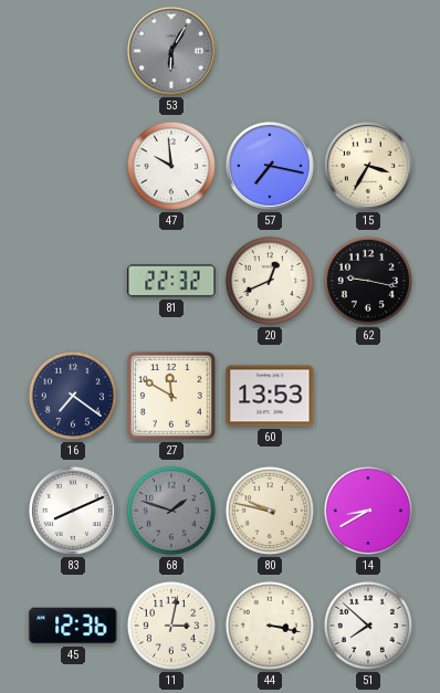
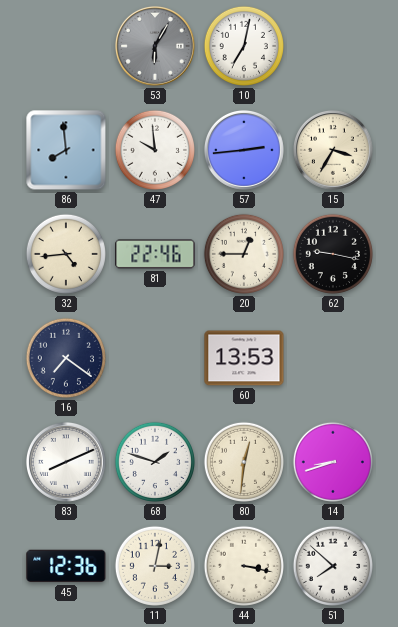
10: none -> 7:02 (244, 46)
86: none -> 7:59 (66, 150)
57: 7:17 -> 2:44 (244, 150)
32: none -> 4:44 (66, 254)
81: 22:32 -> 22:46 (155, 254)
20: 12:41 -> 12:45 (244, 254)
27: 11:50 -> none (171, 396)
68 dial: grey -> white (155, 462)
80: 9:47 -> 12:31 (244, 462)
14: 8:40 -> 8:42 (333, 462)
